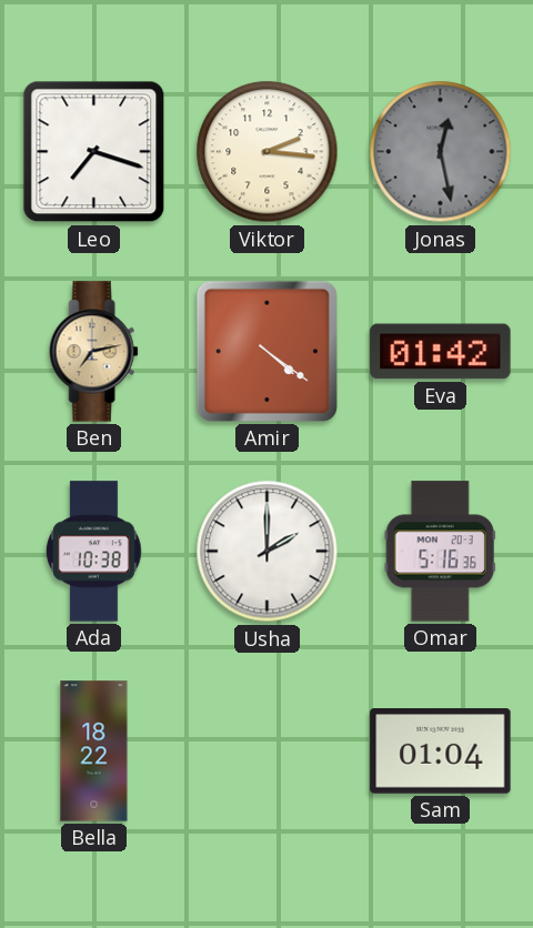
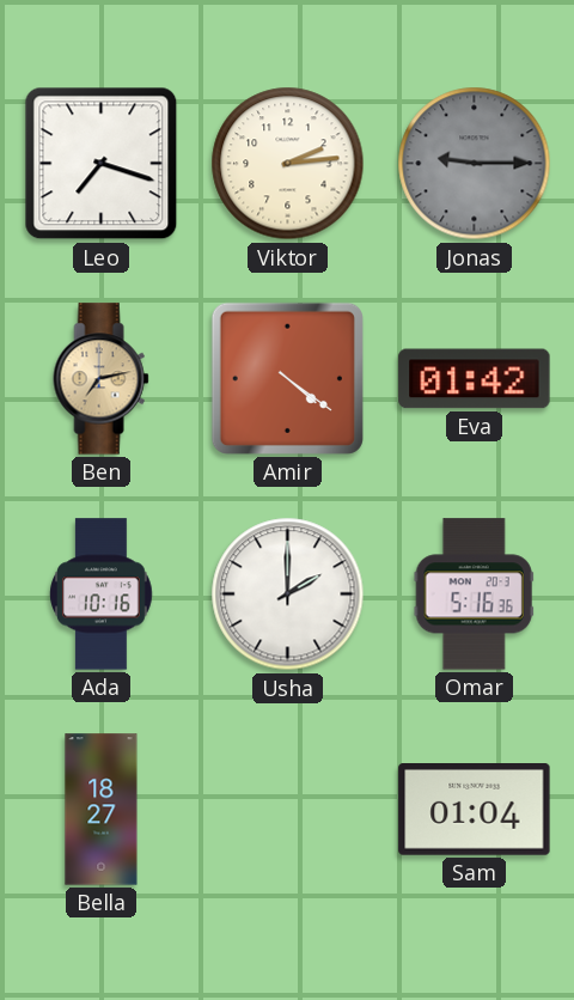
Viktor: 2:16 -> 2:14 (288, 164)
Jonas: 12:28 -> 9:15 (475, 164)
Ada: 10:38 -> 10:16 (102, 594)
Bella: 18:22 -> 18:27 (102, 810)
